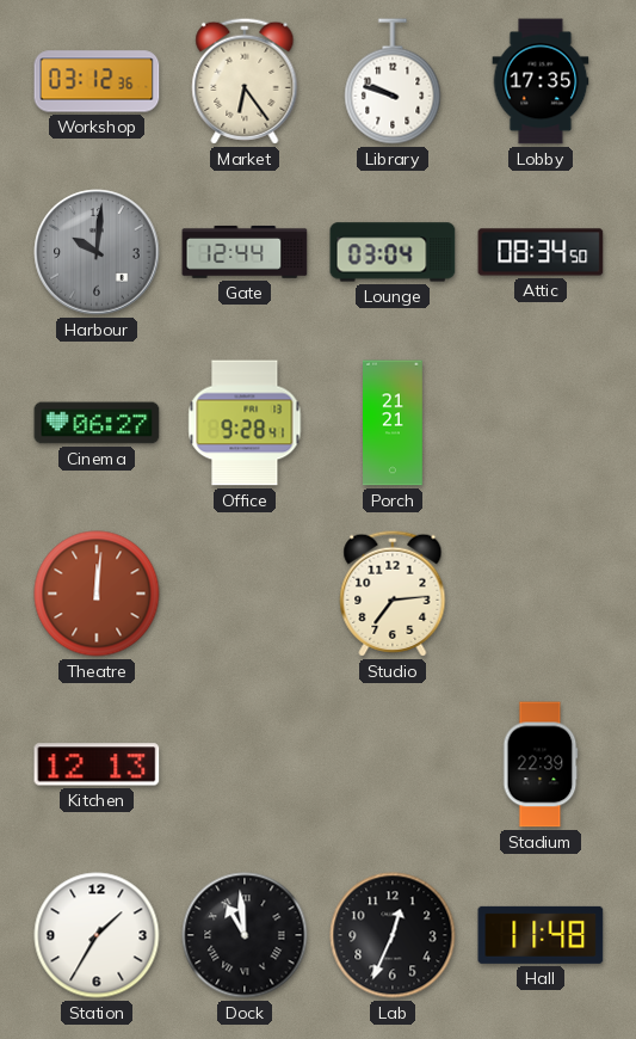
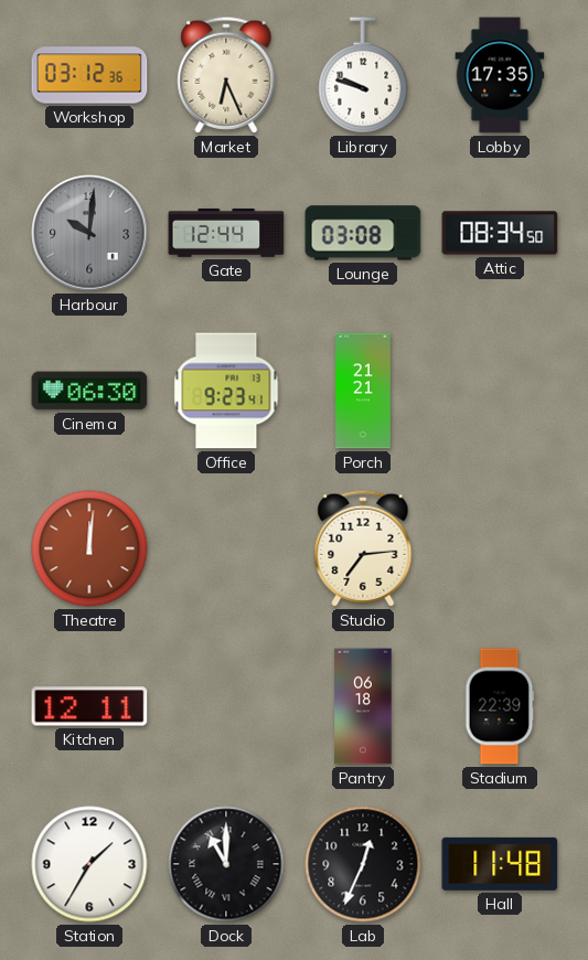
Market: 6:24 -> 6:26 (226, 75)
Lounge: 03:04 -> 03:08 (363, 233)
Cinema: 06:27 -> 06:30 (89, 391)
Office: 9:28 -> 9:23 (226, 391)
Kitchen: 12:13 -> 12:11 (89, 706)
Pantry: none -> 06:18 (363, 706)
Dock: 10:59 -> 11:00 (226, 864)
